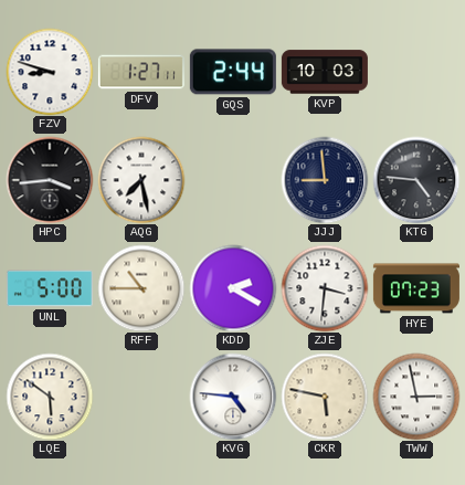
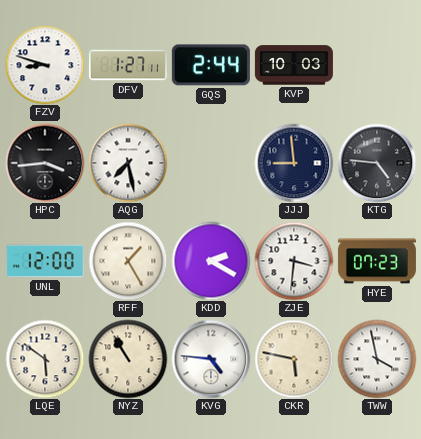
UNL: 5:00 -> 12:00 (45, 261)
RFF: 10:45 -> 1:25 (128, 261)
NYZ: none -> 10:55 (128, 359)
TWW: 2:58 -> 3:58 (377, 359)
